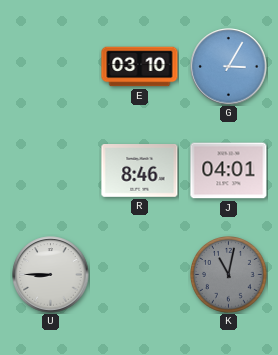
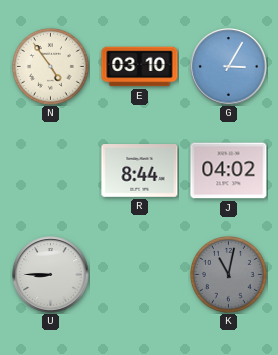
N: none -> 4:54 (51, 67)
R: 8:46 -> 8:44 (140, 171)
J: 04:01 -> 04:02 (229, 171)
